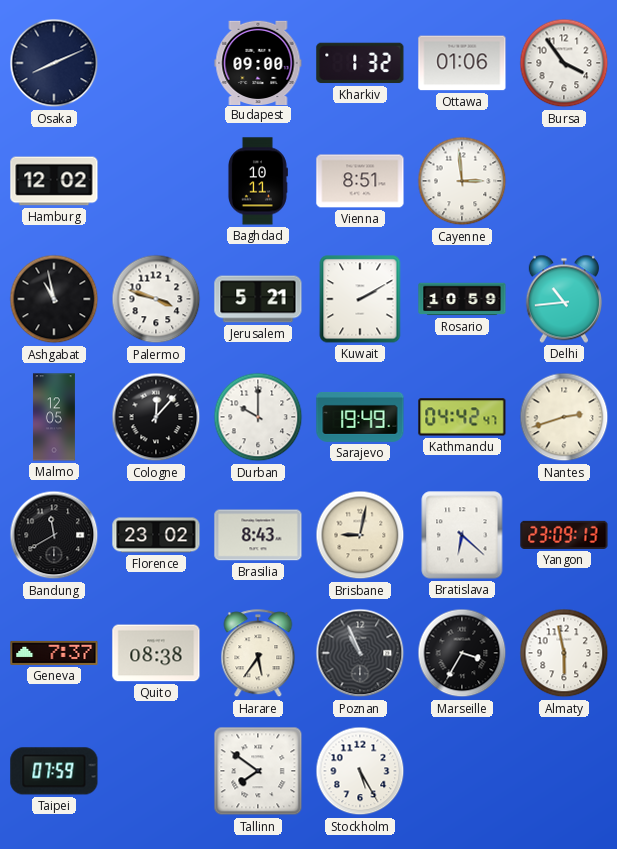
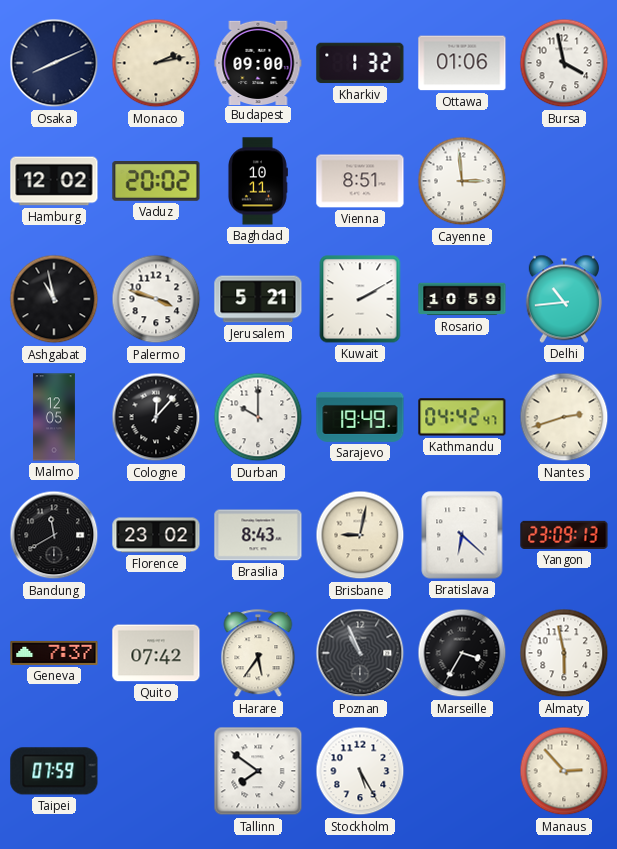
Monaco: none -> 2:13 (156, 63)
Bursa: 3:54 -> 3:58 (564, 63)
Vaduz: none -> 20:02 (156, 182)
Quito: 08:38 -> 07:42 (156, 653)
Manaus: none -> 2:53 (564, 771)
